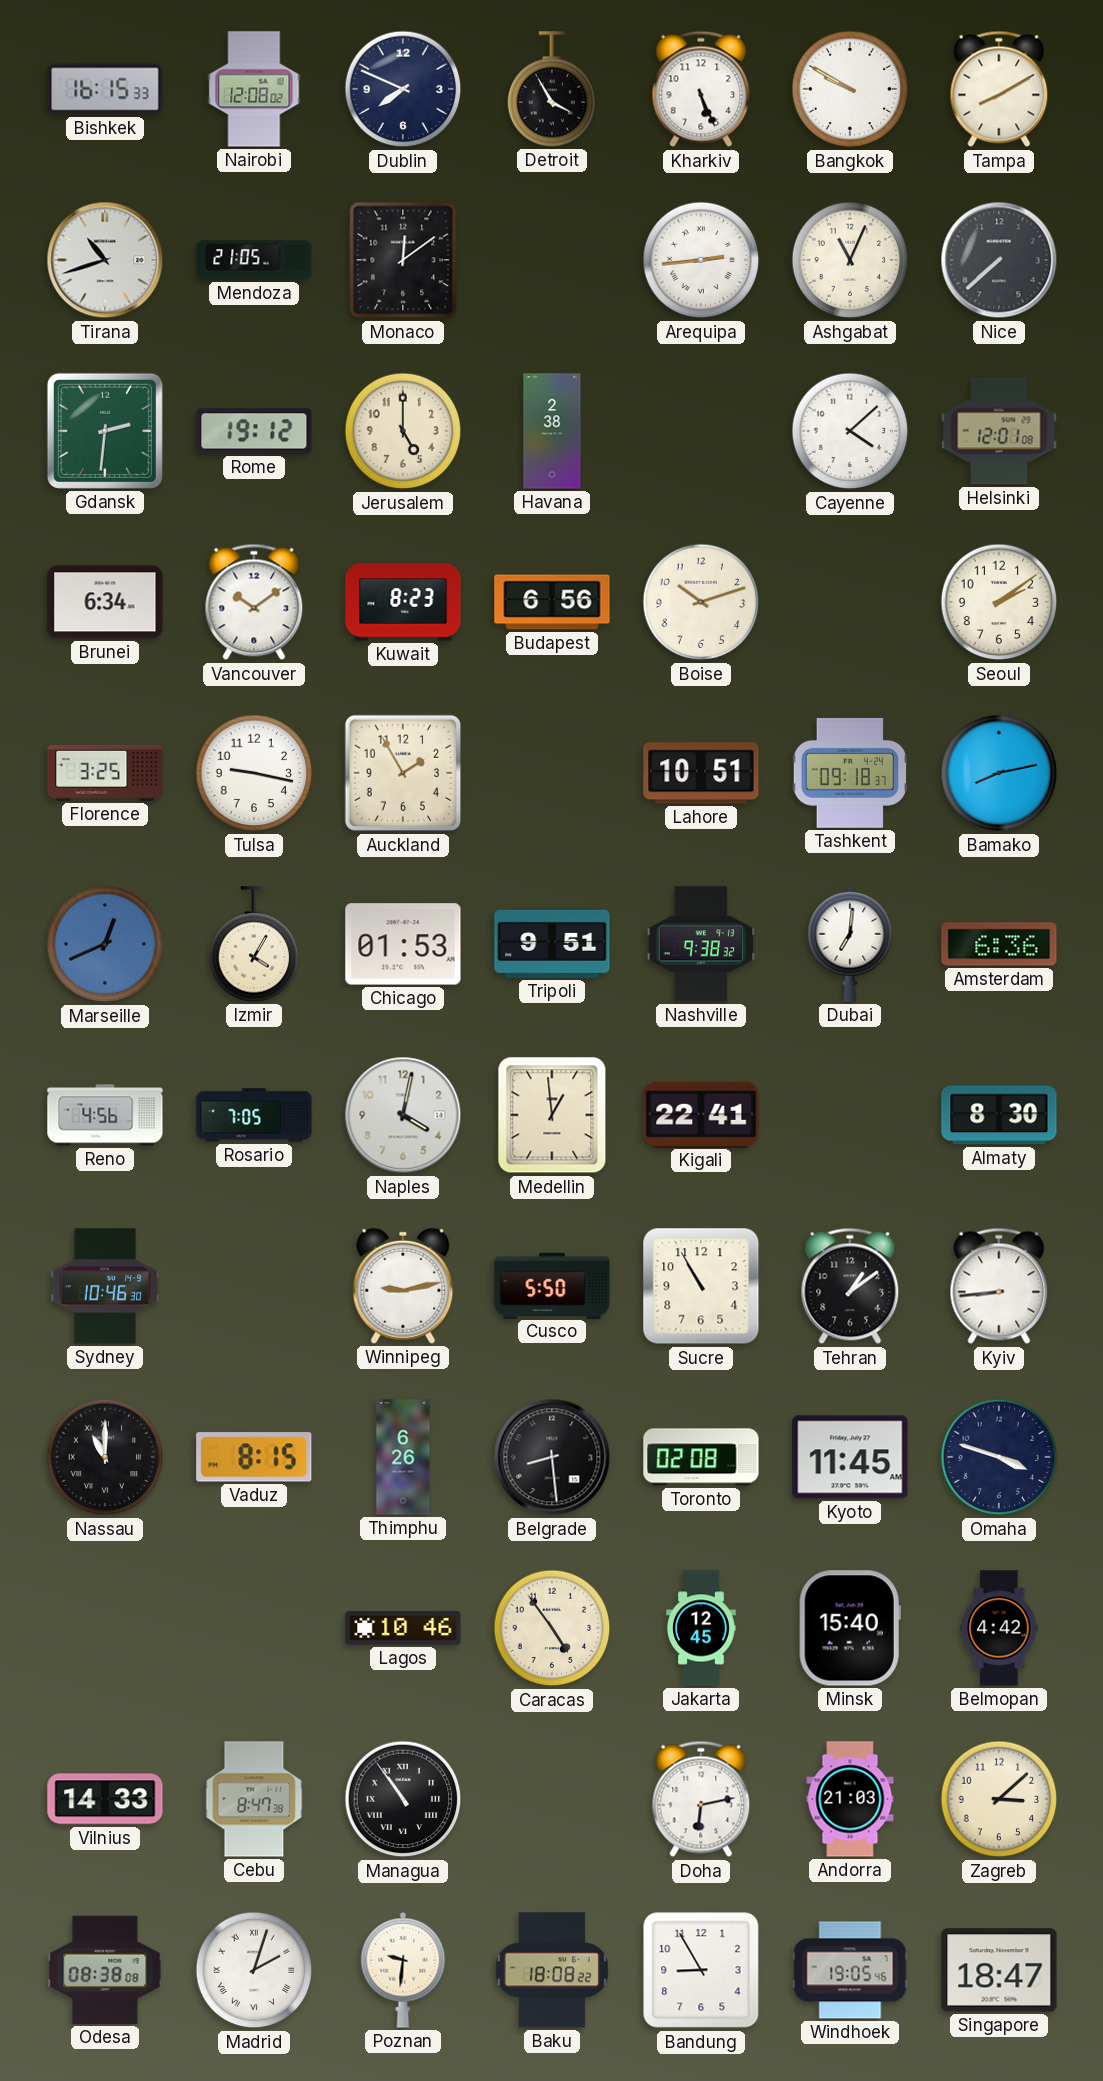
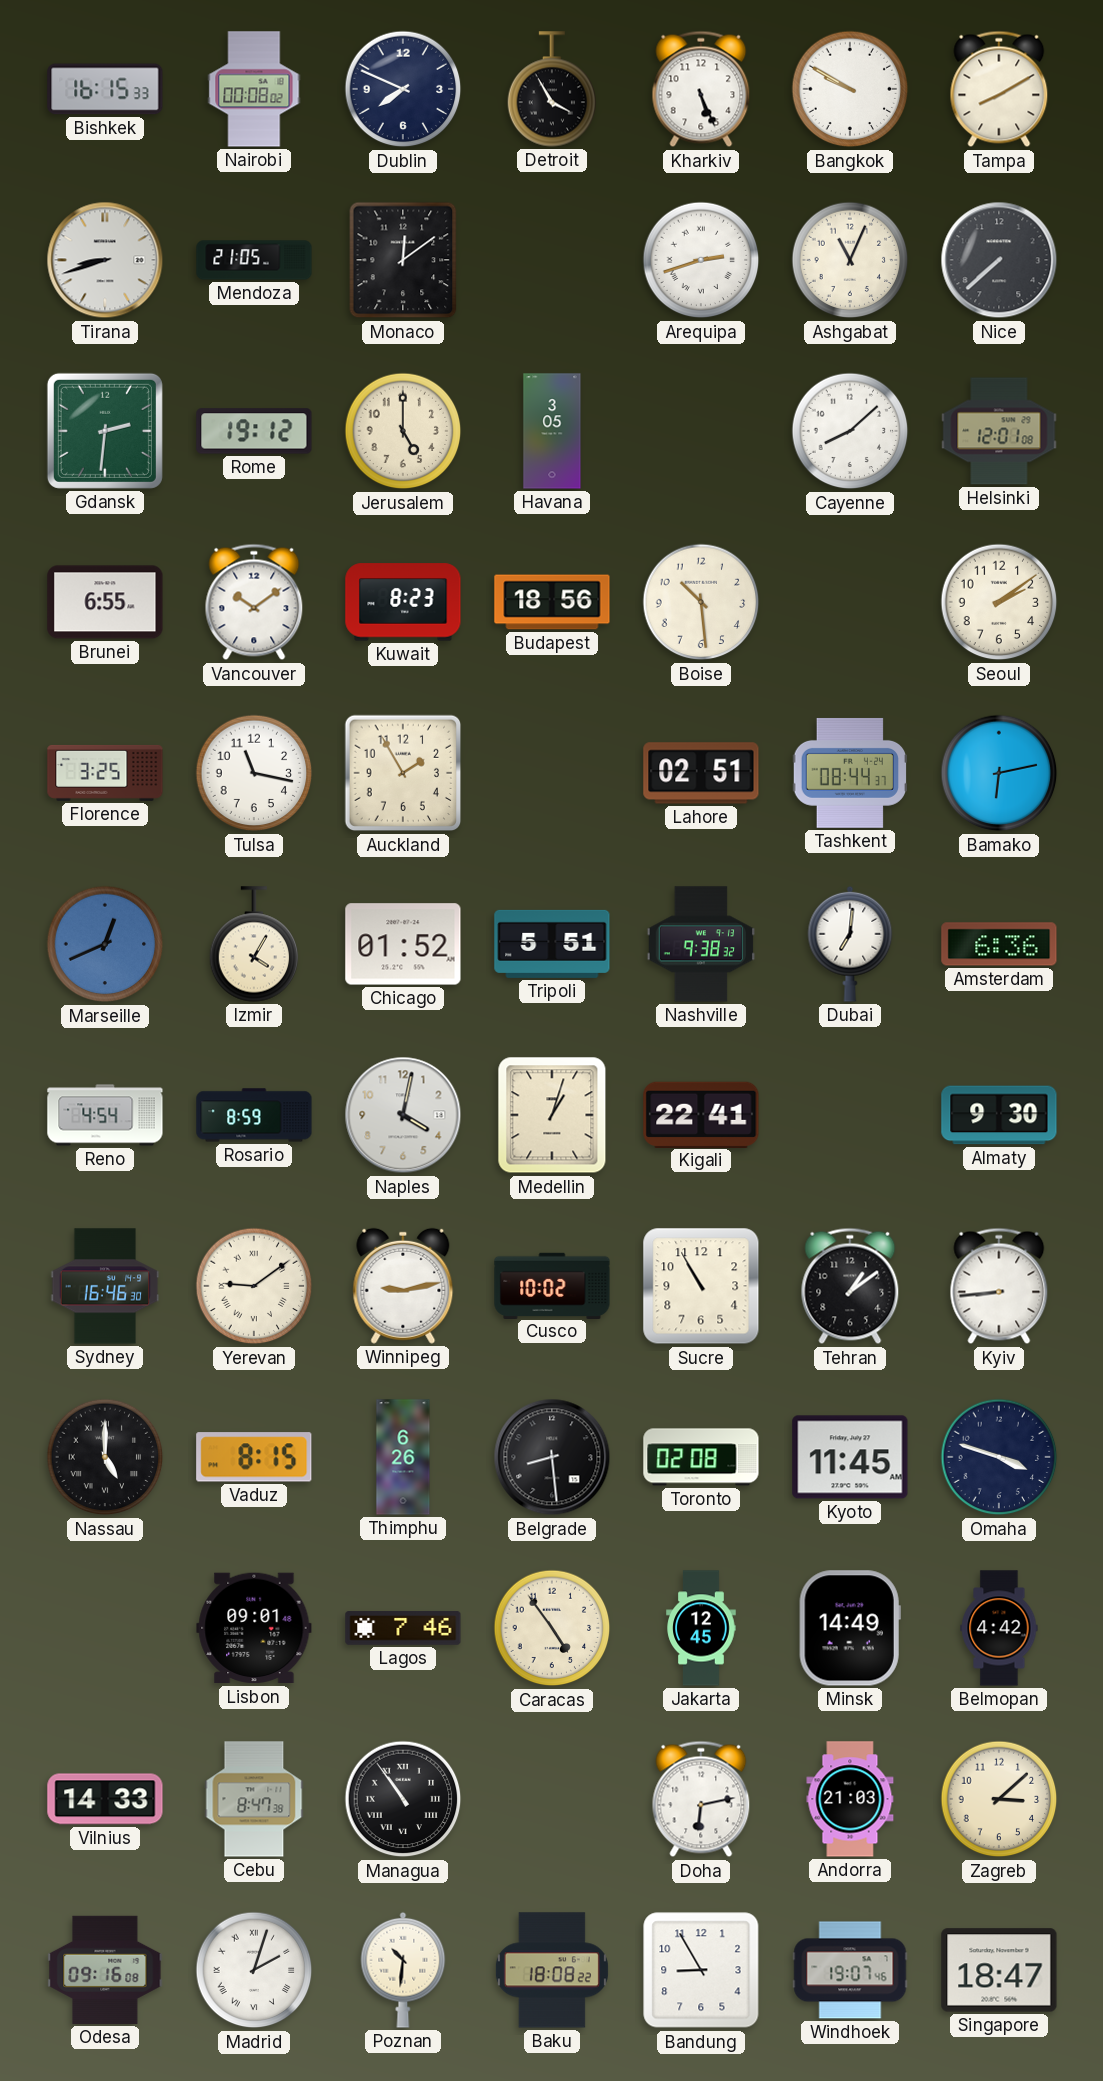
Nairobi: 12:08 -> 00:08 (254, 89)
Tirana: 10:42 -> 8:42 (105, 260)
Arequipa: 2:44 -> 2:42 (701, 260)
Havana: 2:38 -> 3:05 (552, 431)
Cayenne: 4:08 -> 8:08 (850, 431)
Brunei: 6:34 -> 6:55 (105, 602)
Budapest: 6:56 -> 18:56 (552, 602)
Boise: 10:12 -> 10:29 (701, 602)
Tulsa: 9:17 -> 11:17 (254, 773)
Lahore: 10:51 -> 02:51 (701, 773)
Tashkent: 09:18 -> 08:44 (850, 773)
Bamako: 8:13 -> 6:13 (999, 773)
Chicago: 01:53 -> 01:52 (403, 944)
Tripoli: 9:51 -> 5:51 (552, 944)
Reno: 4:56 -> 4:54 (105, 1115)
Rosario: 7:05 -> 8:59 (254, 1115)
Medellin: 12:59 -> 1:03 (552, 1115)
Almaty: 8:30 -> 9:30 (999, 1115)
Sydney: 10:46 -> 16:46 (105, 1286)
Yerevan: none -> 9:09 (254, 1286)
Cusco: 5:50 -> 10:02 (552, 1285)
Nassau: 11:00 -> 5:00 (105, 1457)
Lisbon: none -> 09:01 (254, 1628)
Lagos: 10:46 -> 7:46 (403, 1628)
Minsk: 15:40 -> 14:49 (850, 1628)
Odesa: 08:38 -> 09:16 (105, 1970)
Poznan: 9:31 -> 10:31 (403, 1970)
Windhoek: 19:05 -> 19:07 (850, 1970)
